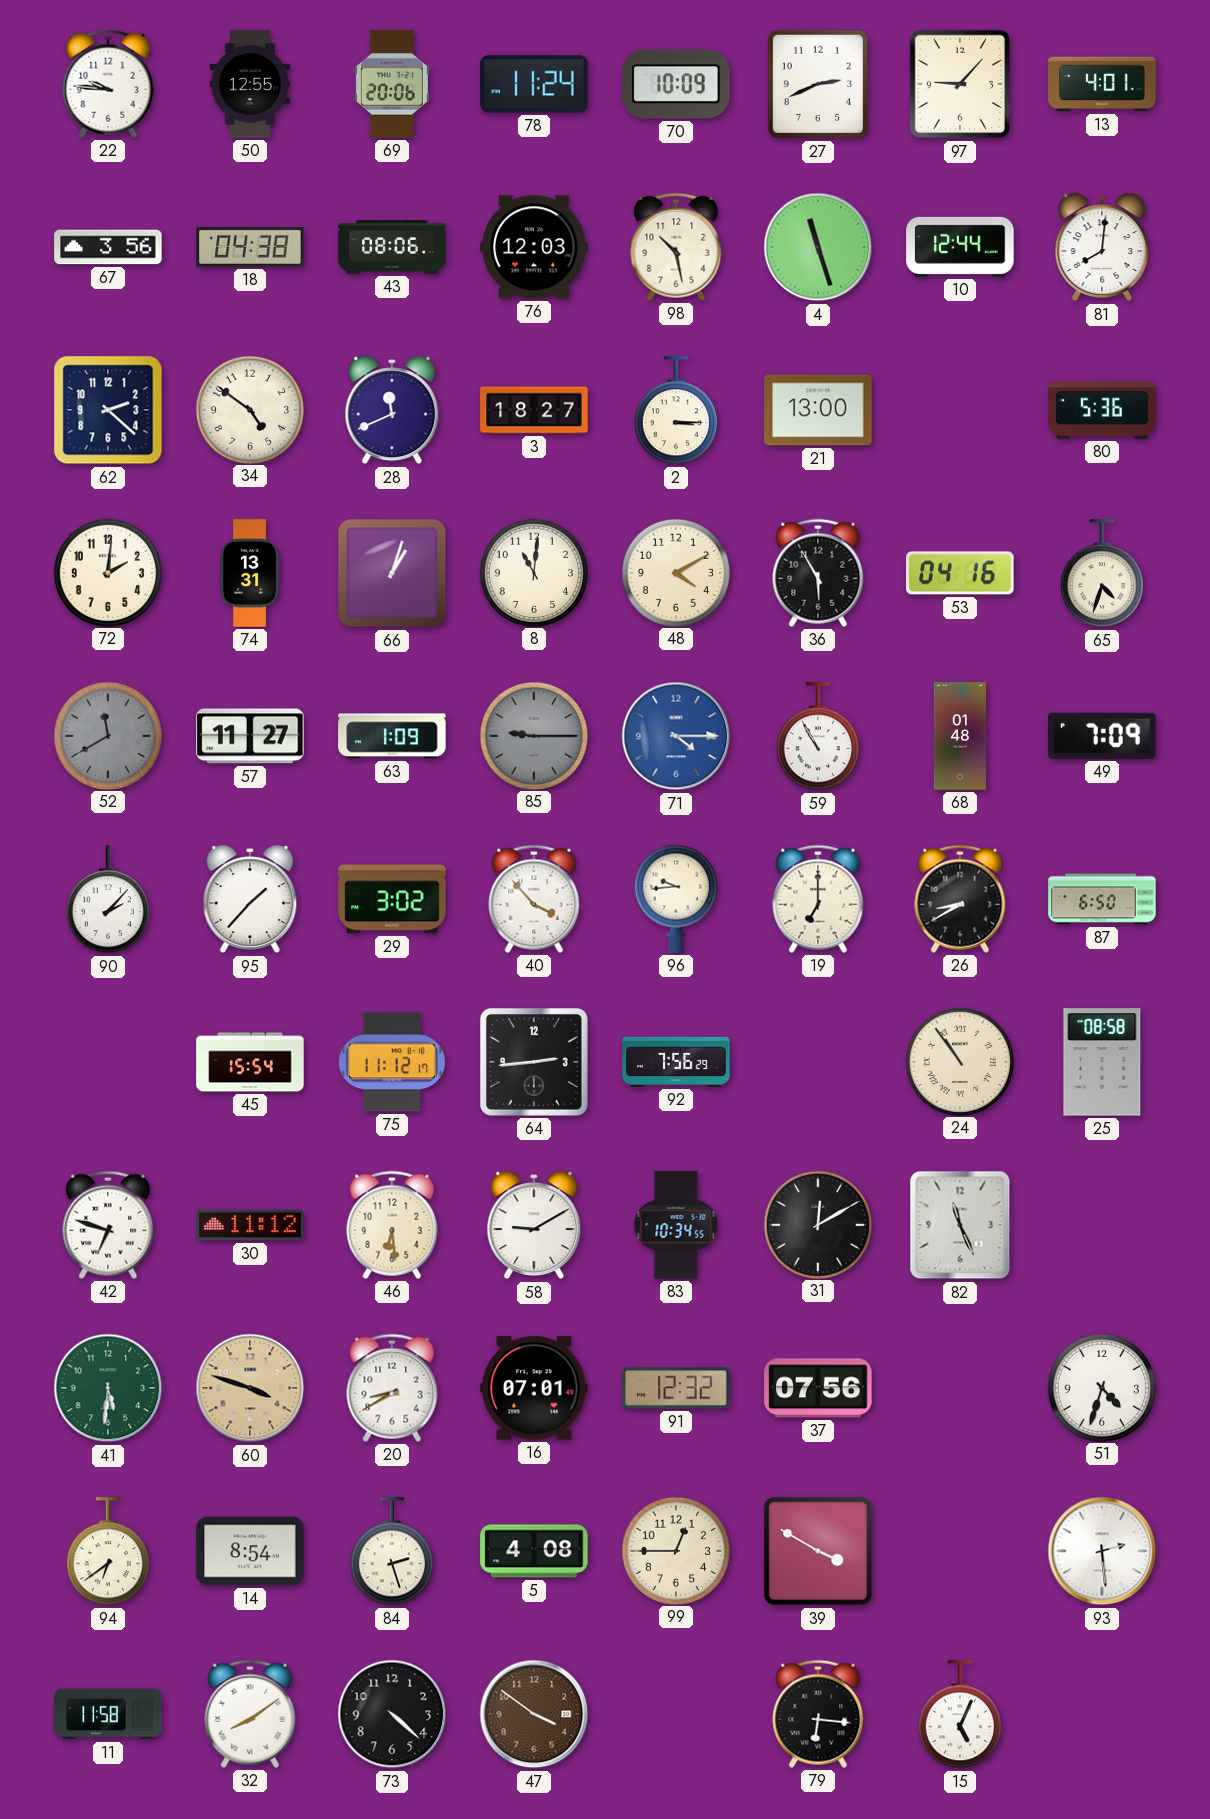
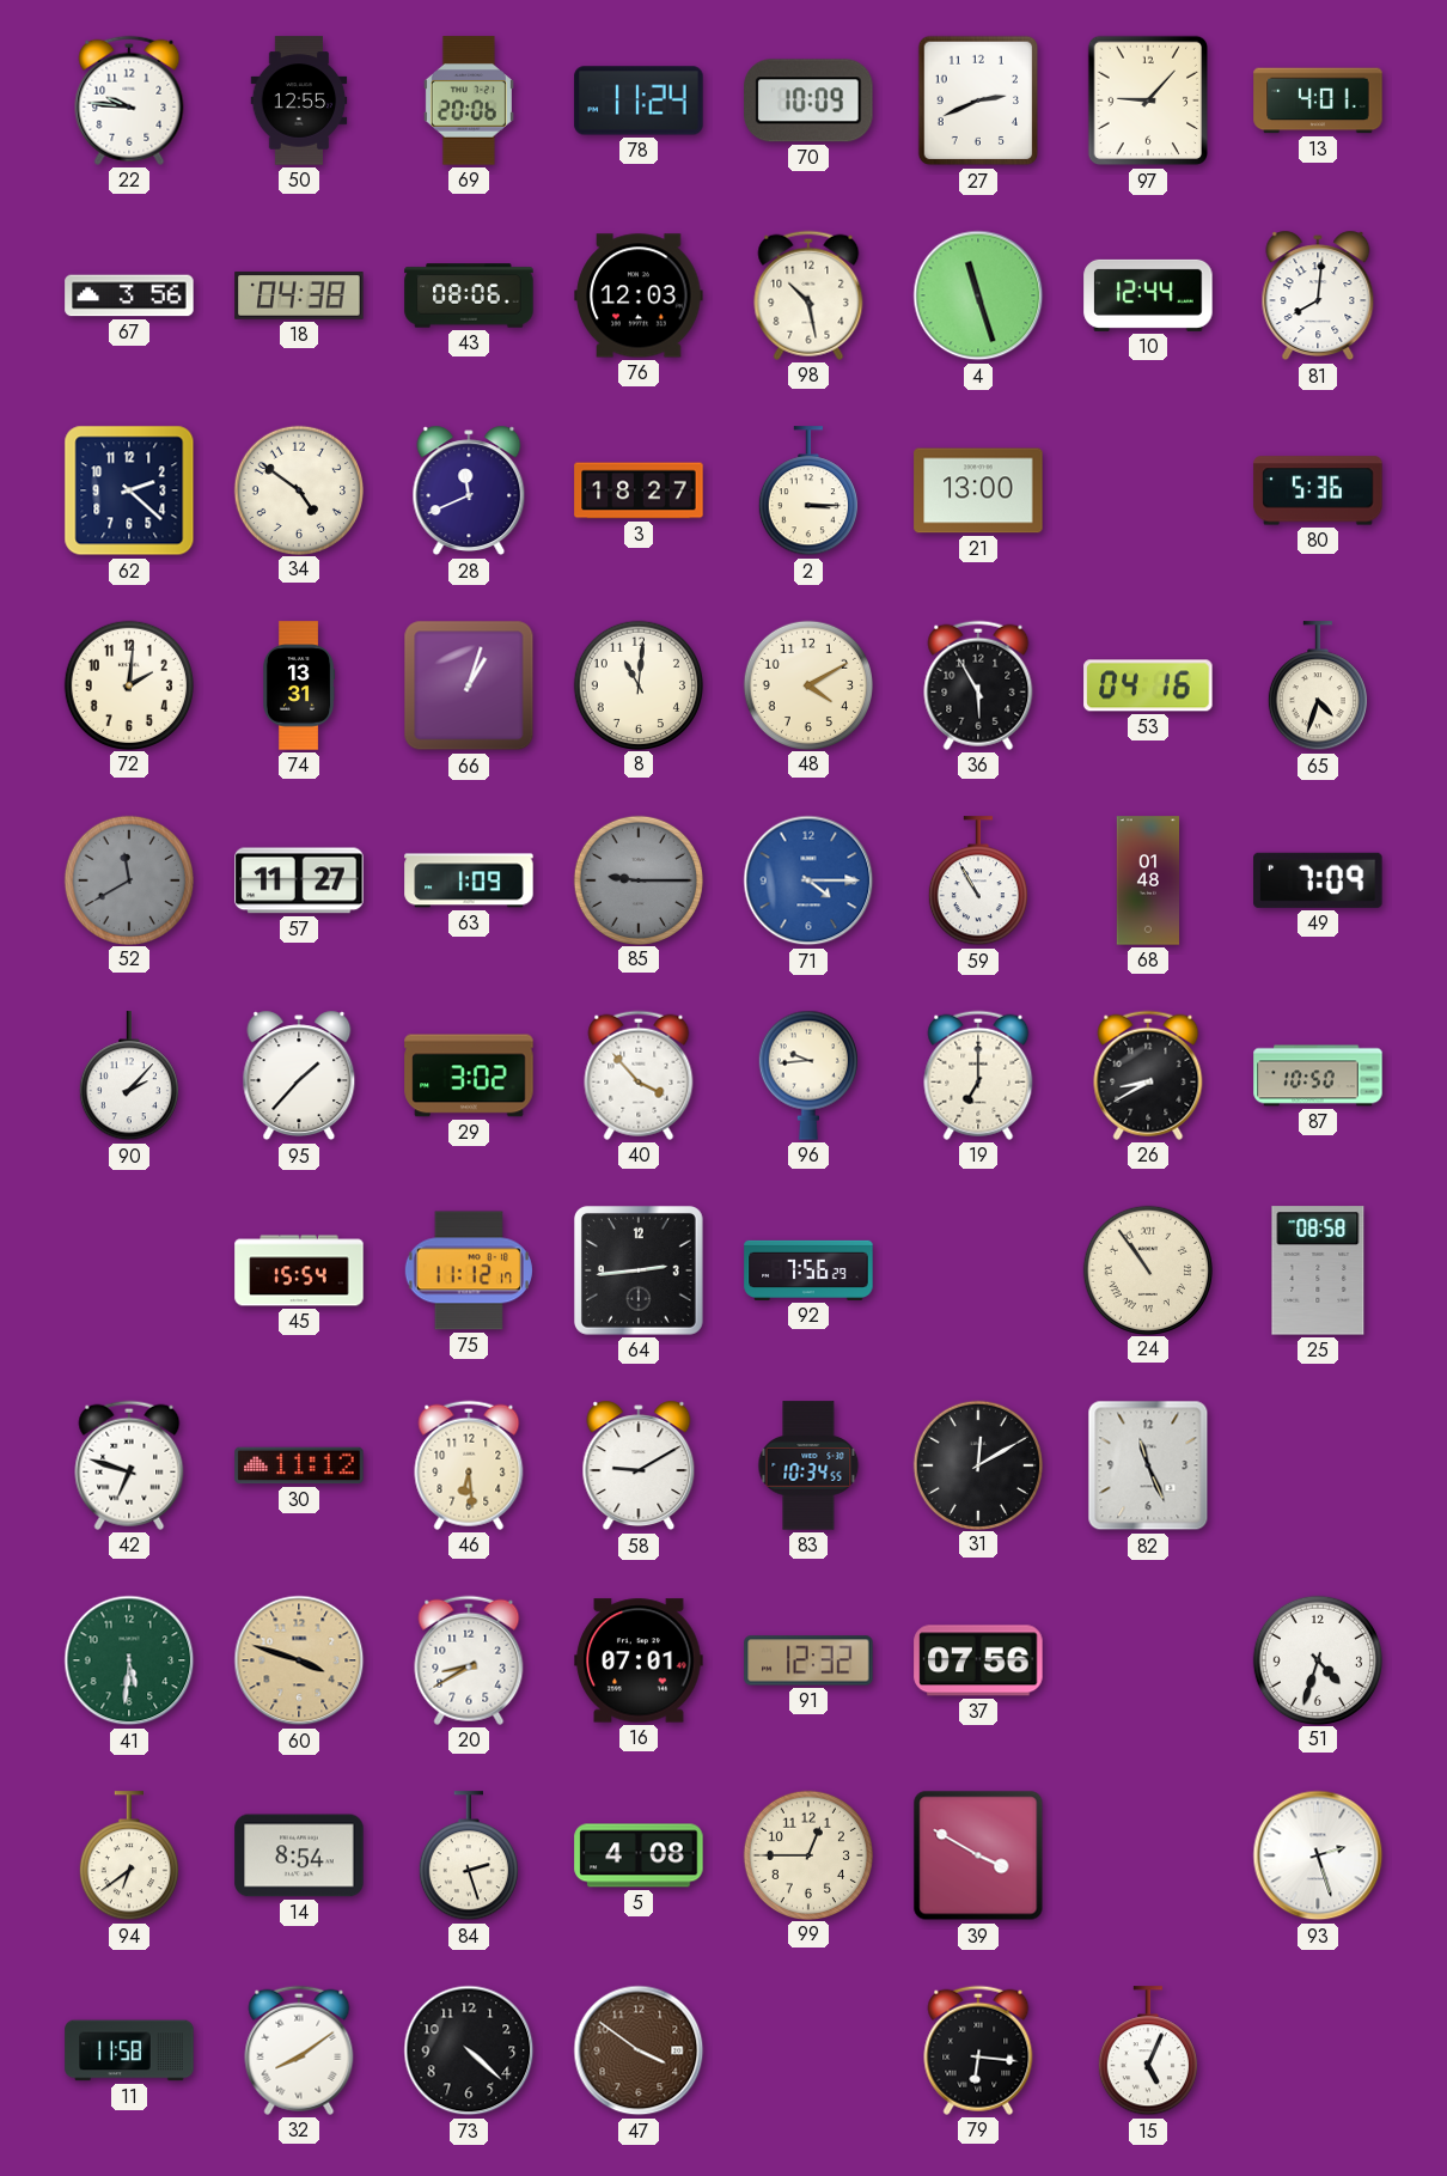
87: 6:50 -> 10:50 (1318, 1075)
93: 2:29 -> 2:27 (1318, 1855)
